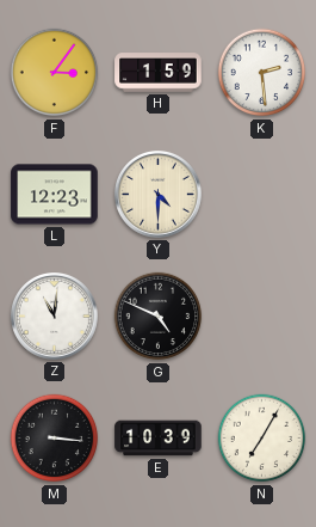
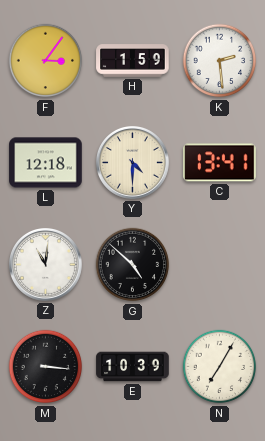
L: 12:23 -> 12:18 (46, 163)
C: none -> 13:41 (220, 163)
G: 4:49 -> 4:52 (133, 265)
